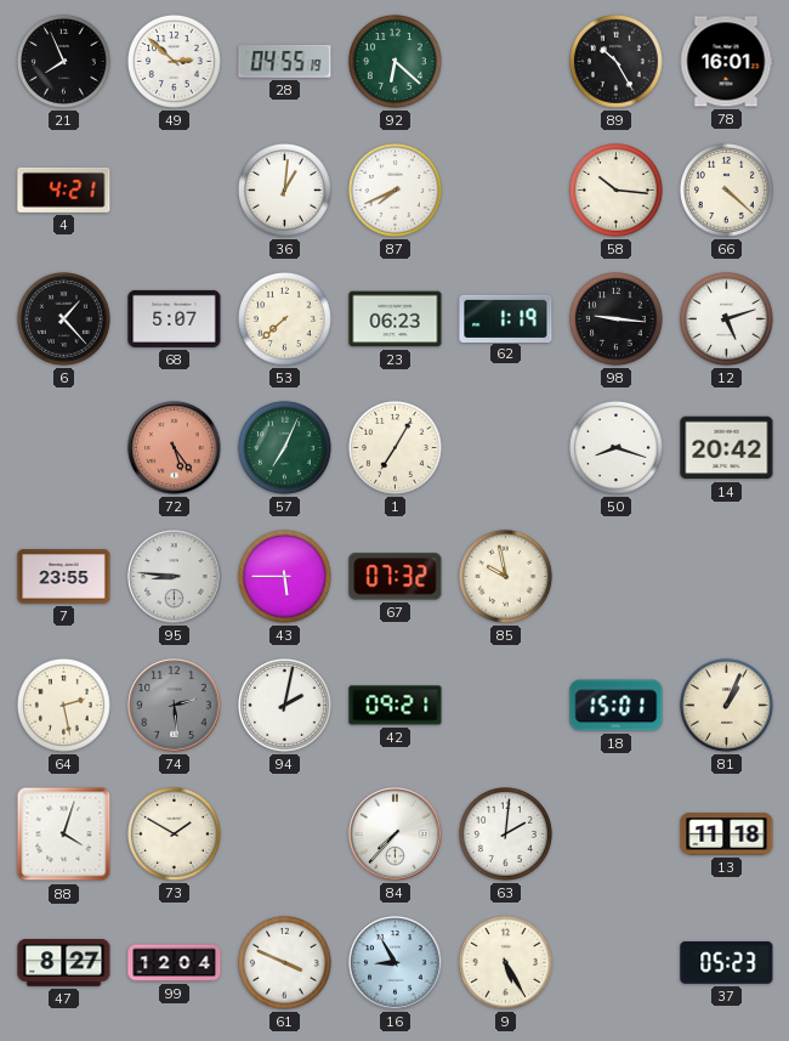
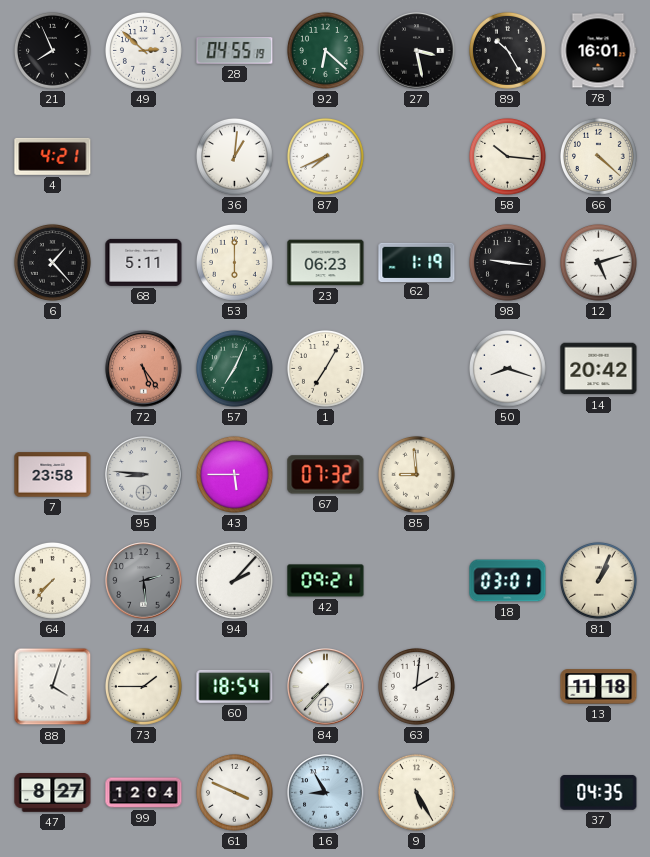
27: none -> 3:28 (417, 51)
68: 5:07 -> 5:11 (144, 262)
53: 7:38 -> 6:00 (234, 262)
7: 23:55 -> 23:58 (53, 475)
85: 9:58 -> 8:59 (416, 474)
64: 2:28 -> 7:37 (52, 580)
94: 2:02 -> 2:07 (234, 580)
18: 15:01 -> 03:01 (508, 581)
73: 1:50 -> 1:45 (143, 686)
60: none -> 18:54 (235, 686)
37: 05:23 -> 04:35 (599, 792)
